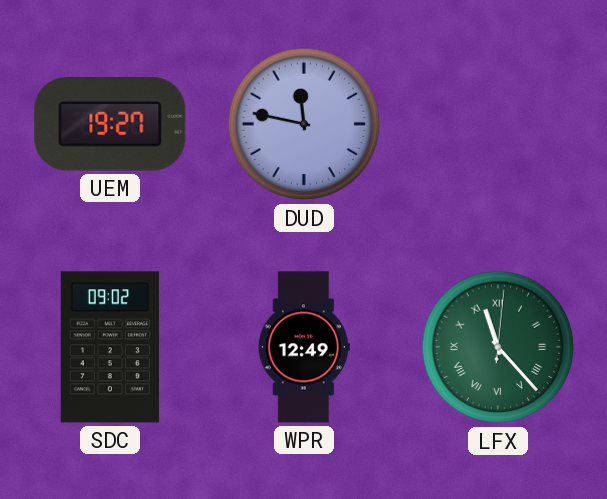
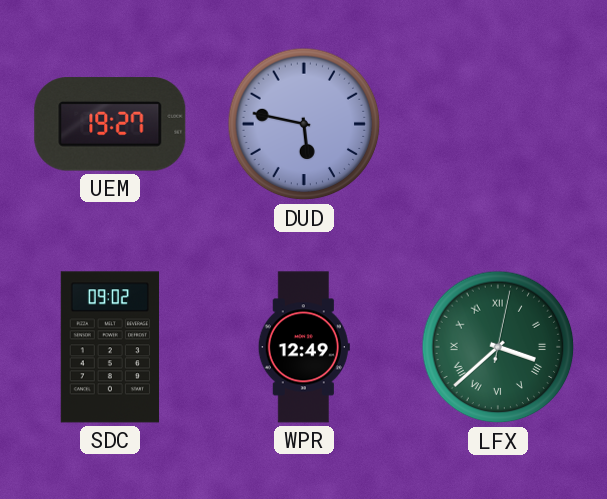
DUD: 11:47 -> 5:47 (304, 124)
LFX: 11:23 -> 3:38 (498, 347)
